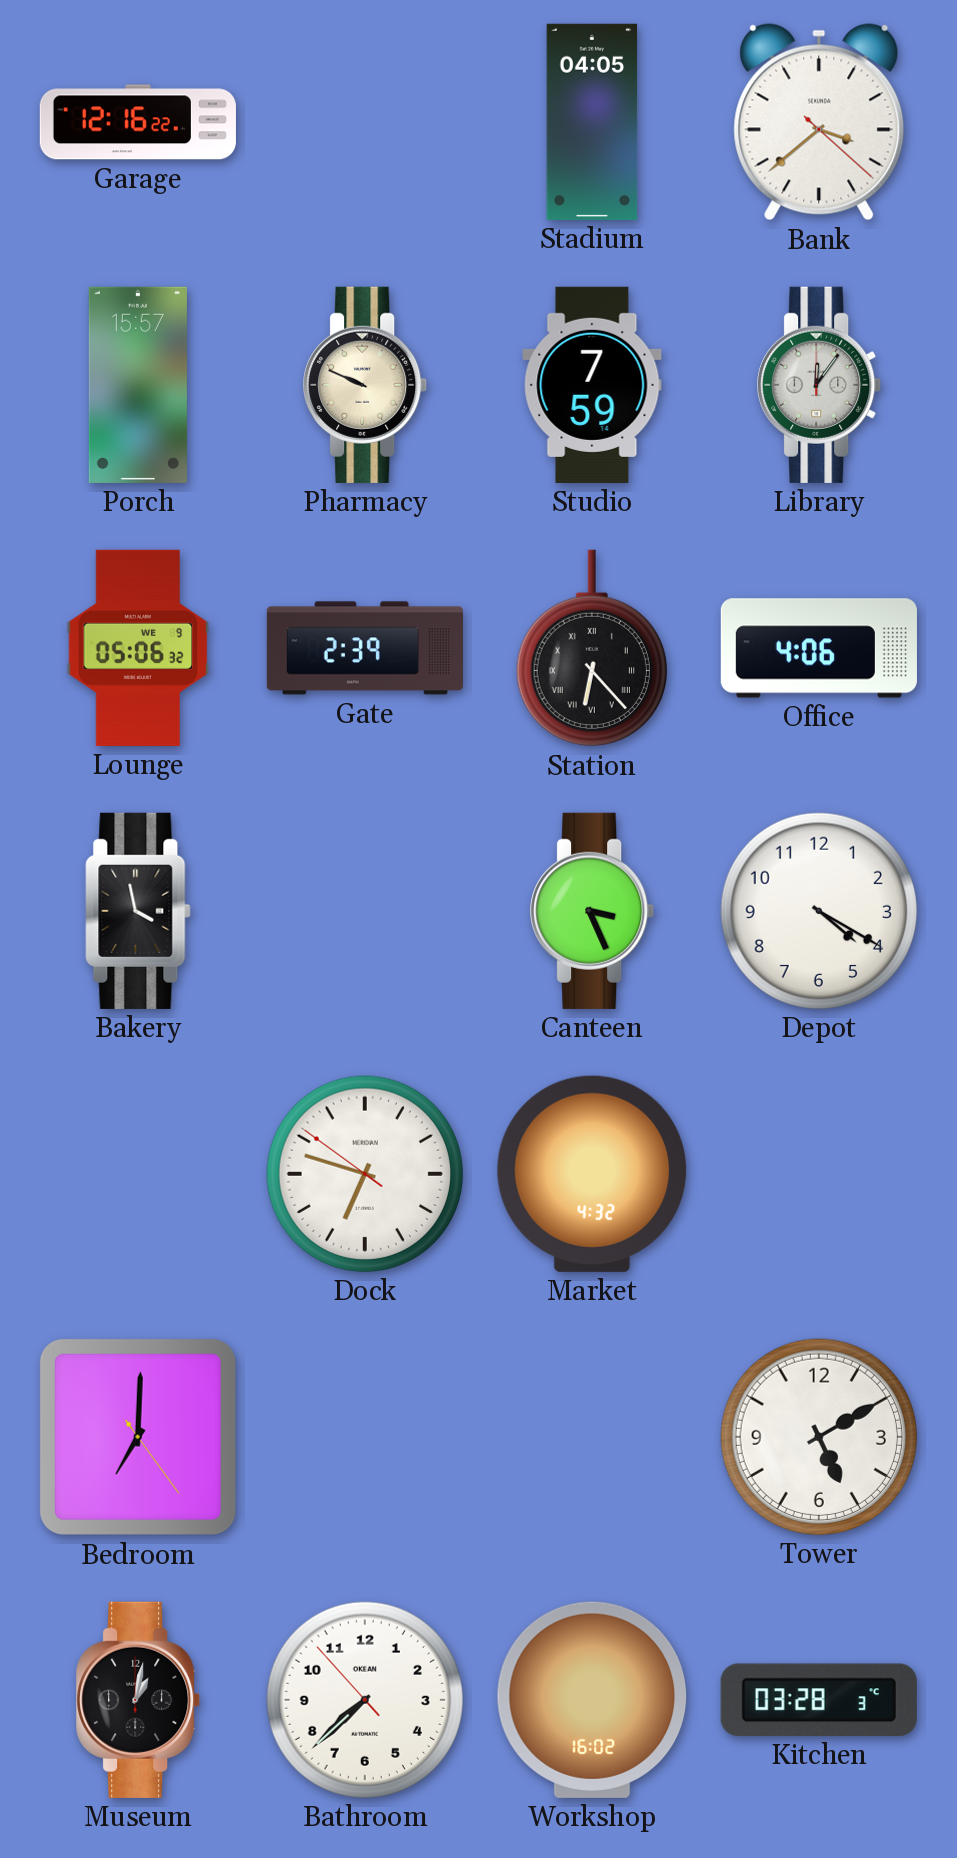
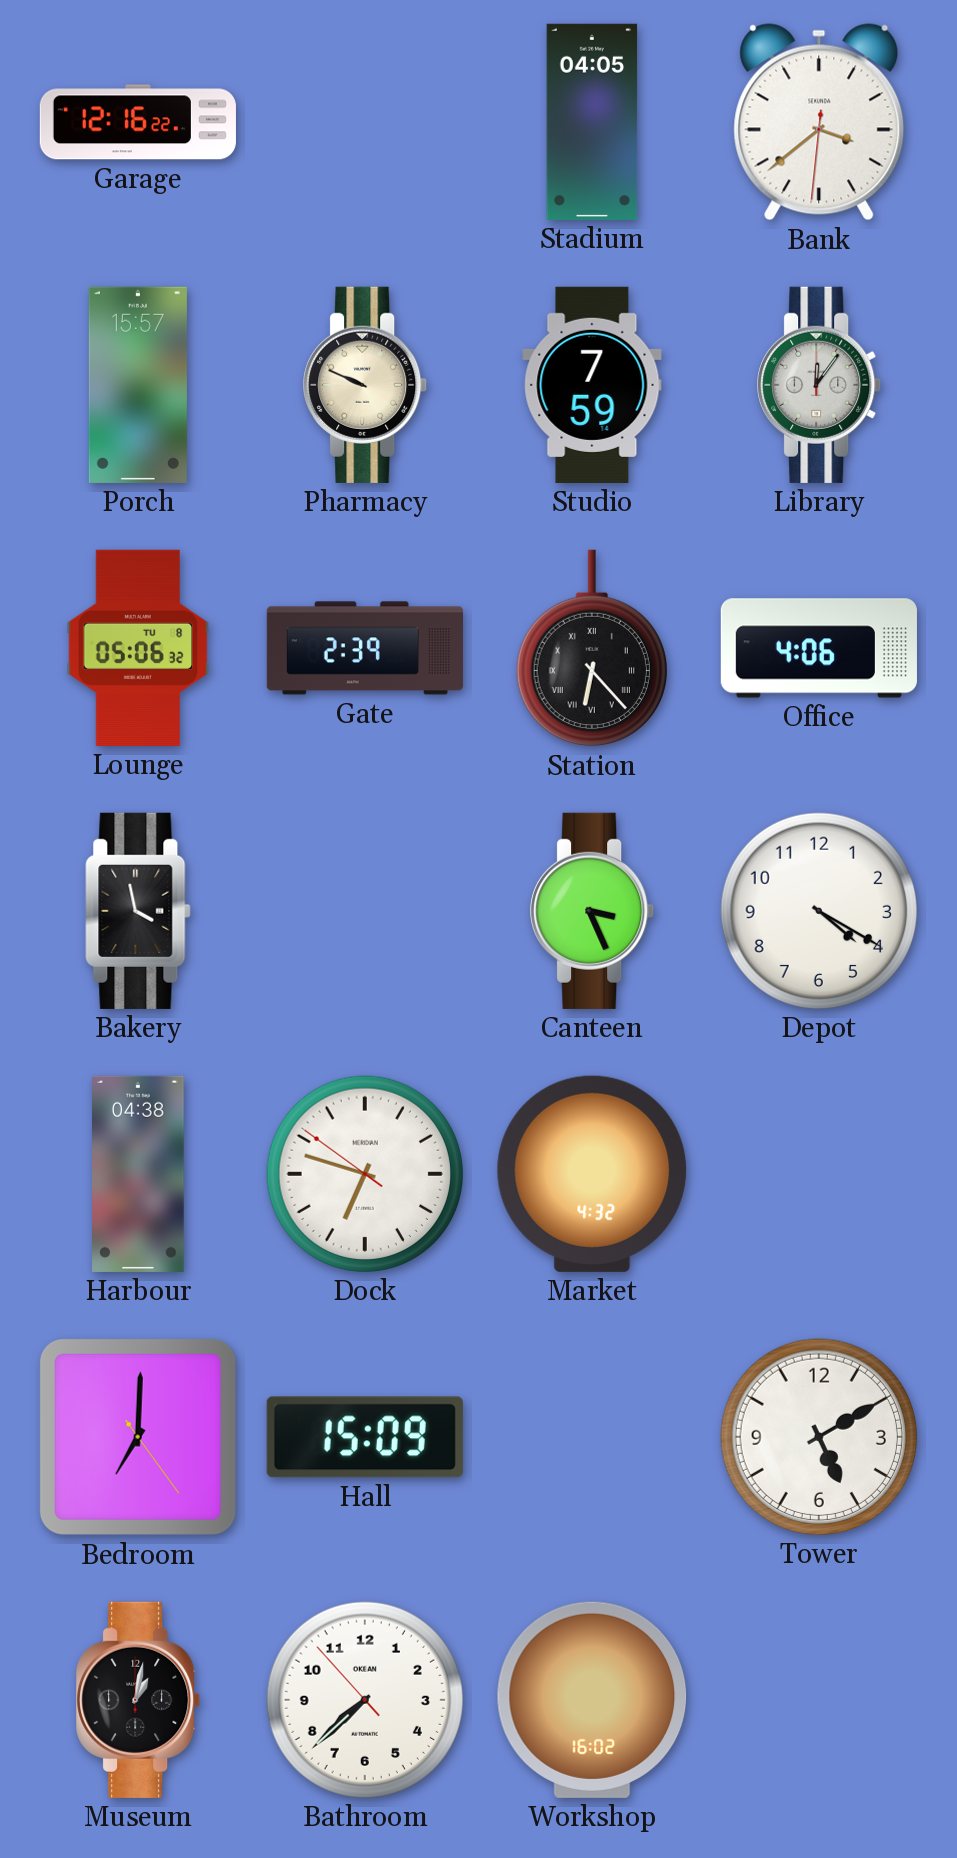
Bank: 3:38:22 -> 3:38:31 (819, 122)
Lounge date: WE 9 -> TU 8 (138, 648)
Harbour: none -> 04:38 (139, 1174)
Hall: none -> 15:09 (365, 1437)
Kitchen: 03:28 -> none (819, 1700)
